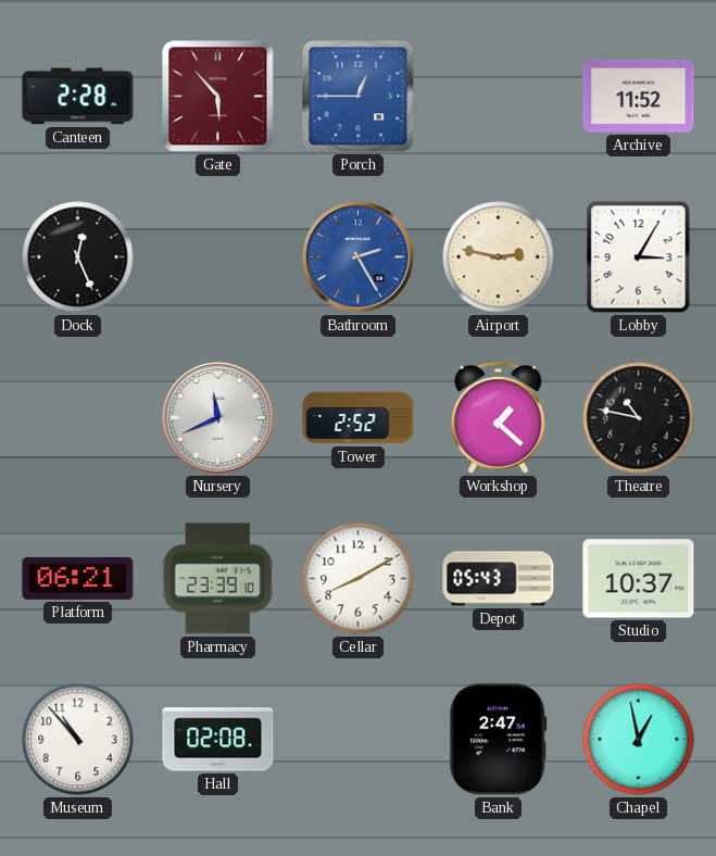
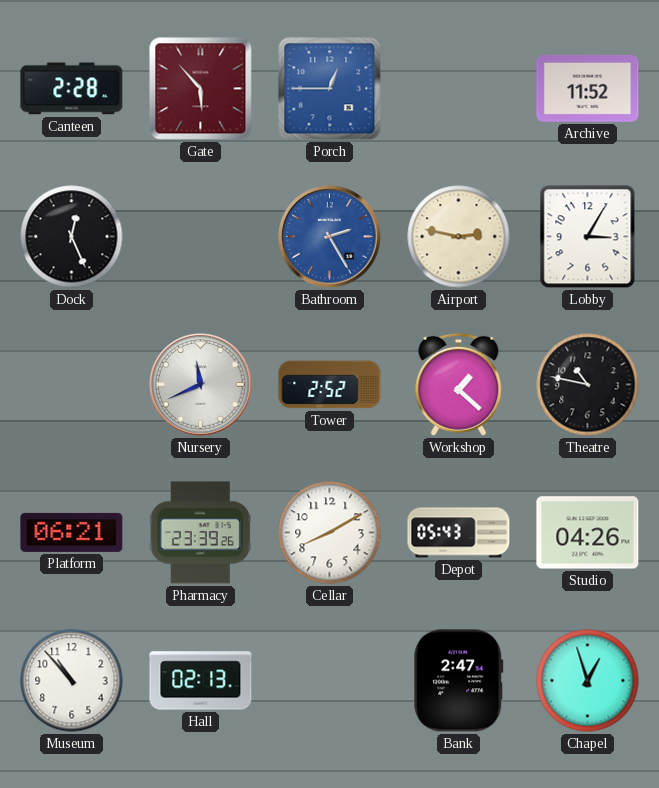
Pharmacy: 23:39:10 -> 23:39:26 (200, 533)
Studio: 10:37 -> 04:26 (588, 533)
Hall: 02:08 -> 02:13 (201, 681)
Chapel: 12:58 -> 12:57 (588, 681)
